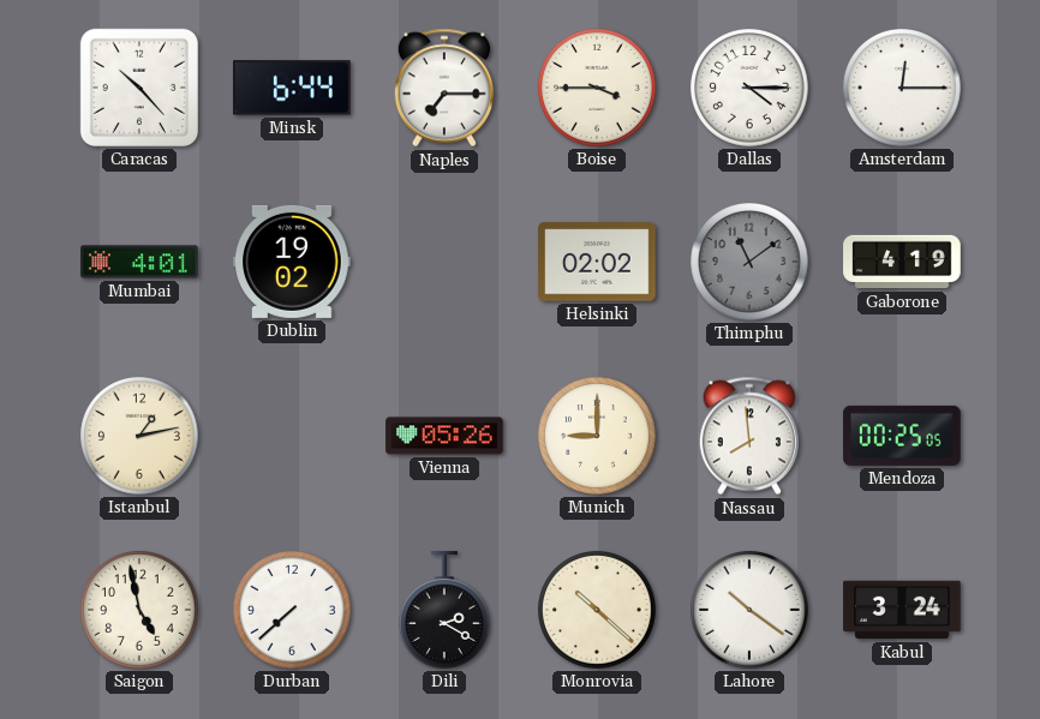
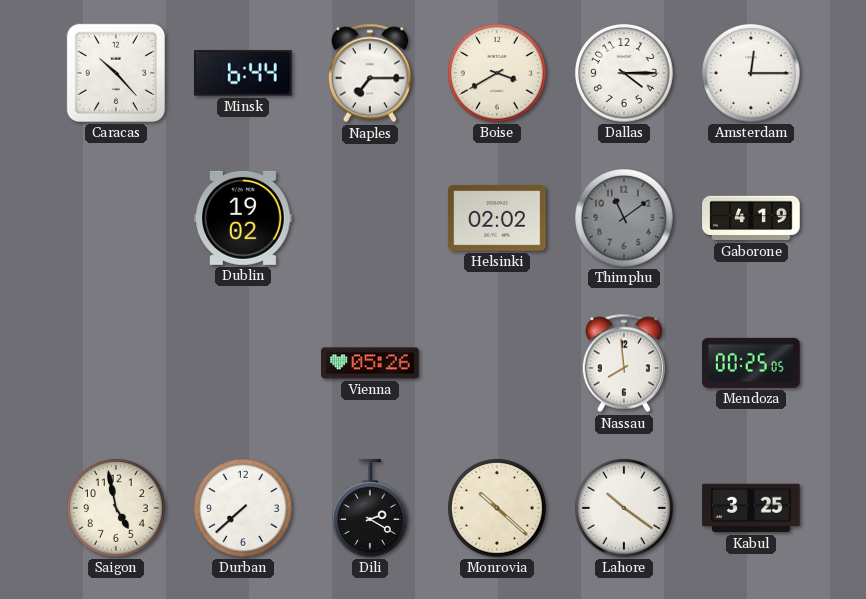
Boise: 3:45 -> 3:40 (498, 74)
Mumbai: 4:01 -> none (139, 262)
Istanbul: 1:13 -> none (141, 437)
Munich: 9:00 -> none (598, 437)
Kabul: 3:24 -> 3:25 (751, 508)
